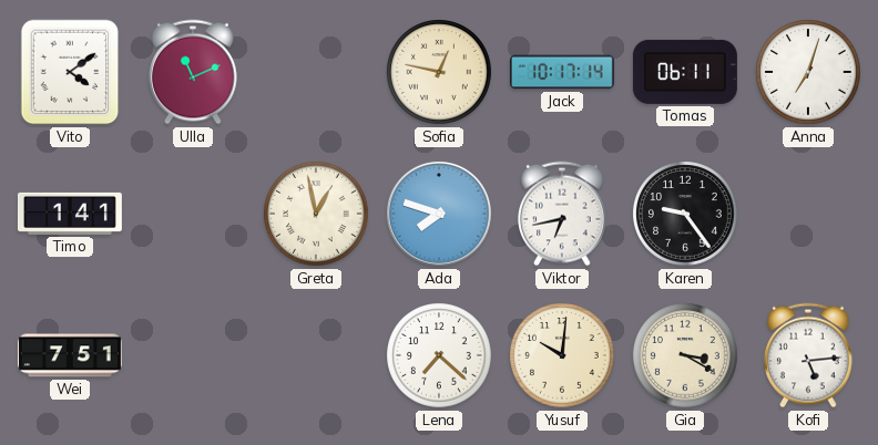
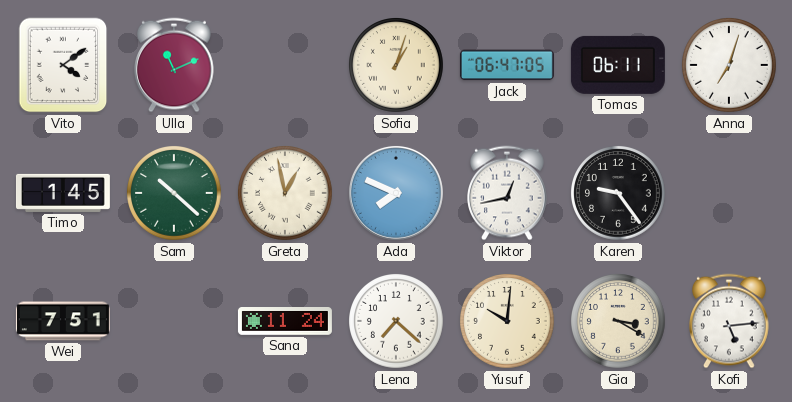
Sofia: 12:47 -> 1:03 (397, 66)
Jack: 10:17 -> 06:47 (507, 65)
Timo: 1:41 -> 1:45 (63, 193)
Sam: none -> 10:22 (175, 194)
Ada: 7:48 -> 7:49 (396, 193)
Viktor: 6:43 -> 12:43 (508, 193)
Sana: none -> 11:24 (285, 321)
